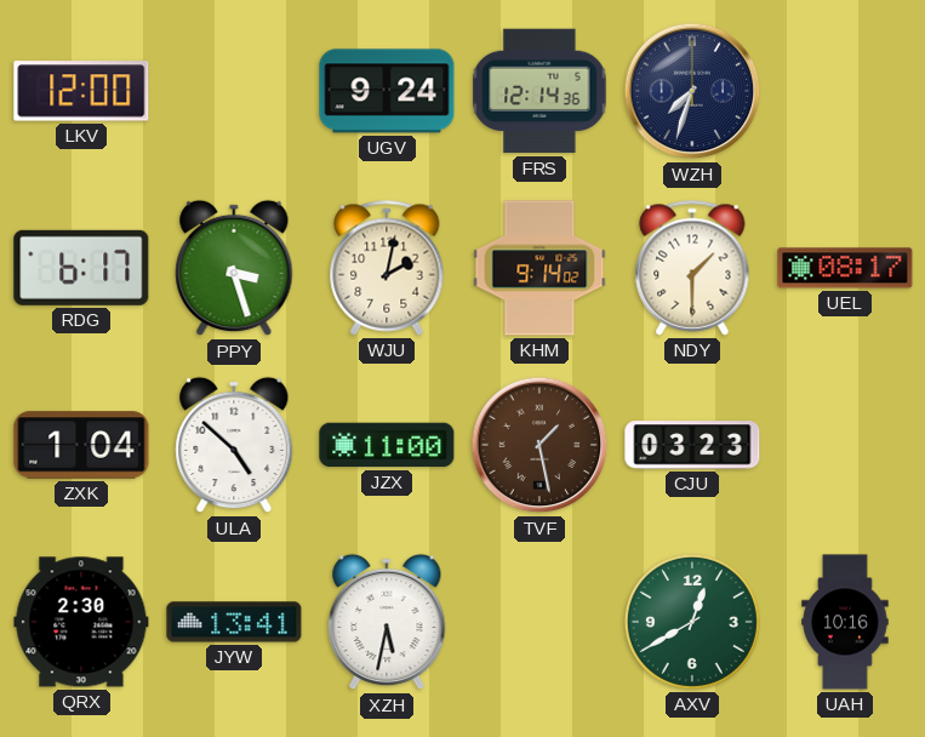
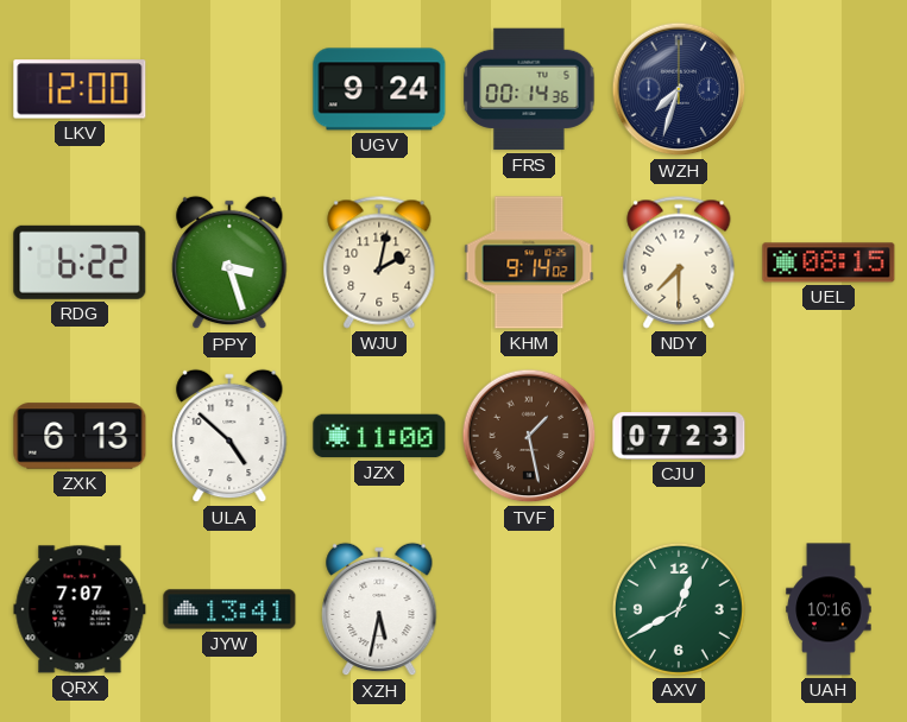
FRS: 12:14 -> 00:14 (529, 89)
RDG: 6:17 -> 6:22 (80, 262)
NDY: 1:30 -> 7:30 (679, 262)
UEL: 08:17 -> 08:15 (829, 262)
ZXK: 1:04 -> 6:13 (80, 436)
CJU: 03:23 -> 07:23 (679, 436)
QRX: 2:30 -> 7:07 (80, 609)
